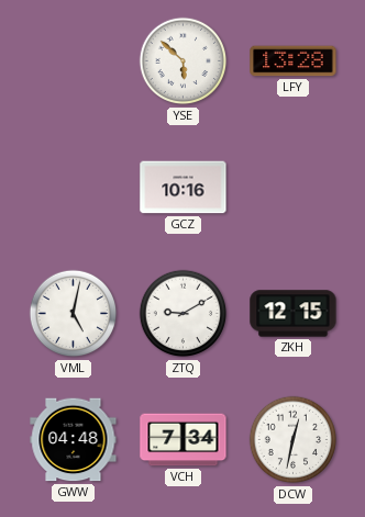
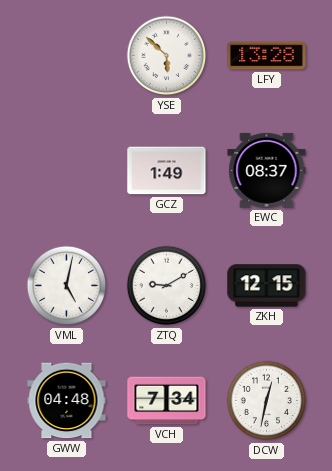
GCZ: 10:16 -> 1:49 (167, 171)
EWC: none -> 08:37 (267, 170)
